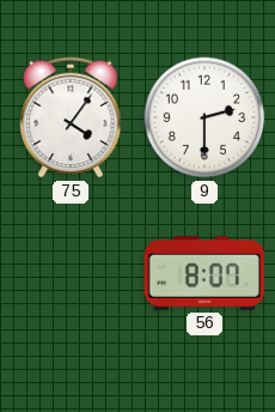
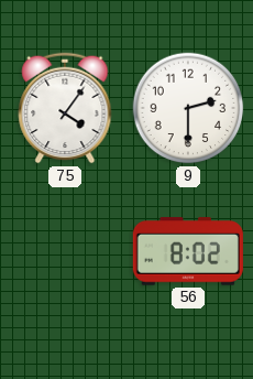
56: 8:07 -> 8:02 (188, 251)
